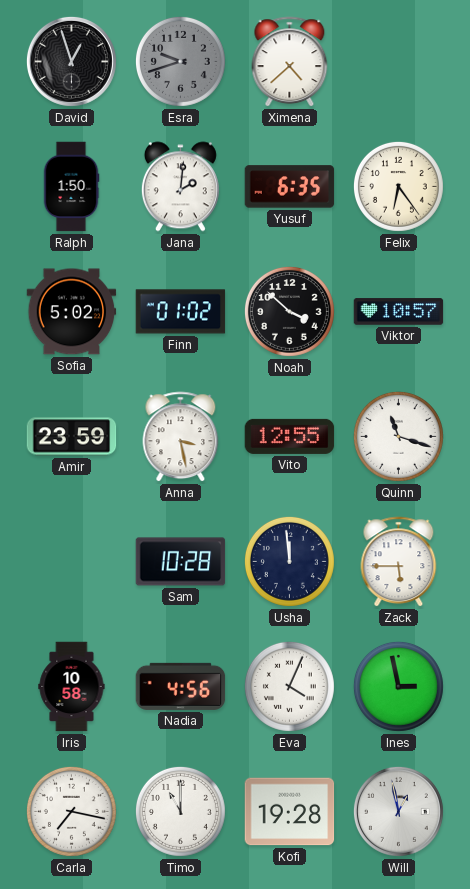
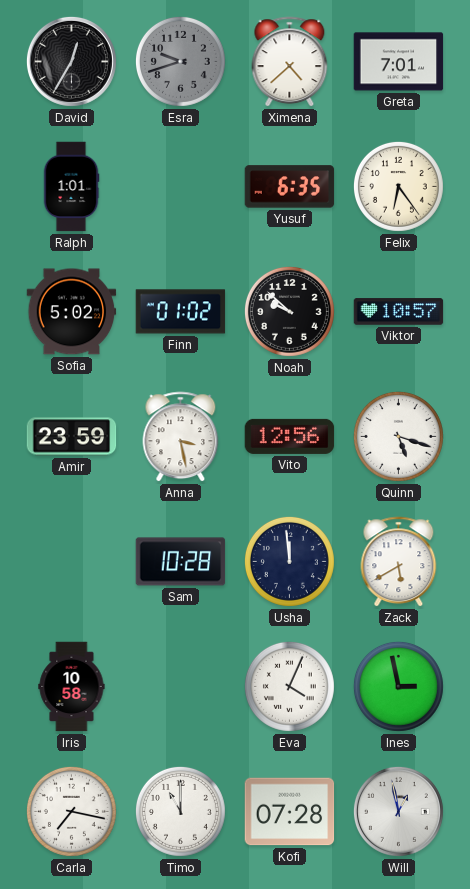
David: 12:57 -> 12:35 (71, 61)
Greta: none -> 7:01 (399, 62)
Ralph: 1:50 -> 1:01 (71, 187)
Jana: 2:01 -> none (180, 187)
Noah: 3:52 -> 9:52 (289, 311)
Vito: 12:55 -> 12:56 (290, 436)
Quinn: 11:18 -> 5:18 (398, 436)
Zack: 5:45 -> 5:40 (399, 562)
Nadia: 4:56 -> none (181, 686)
Kofi: 19:28 -> 07:28 (290, 812)
